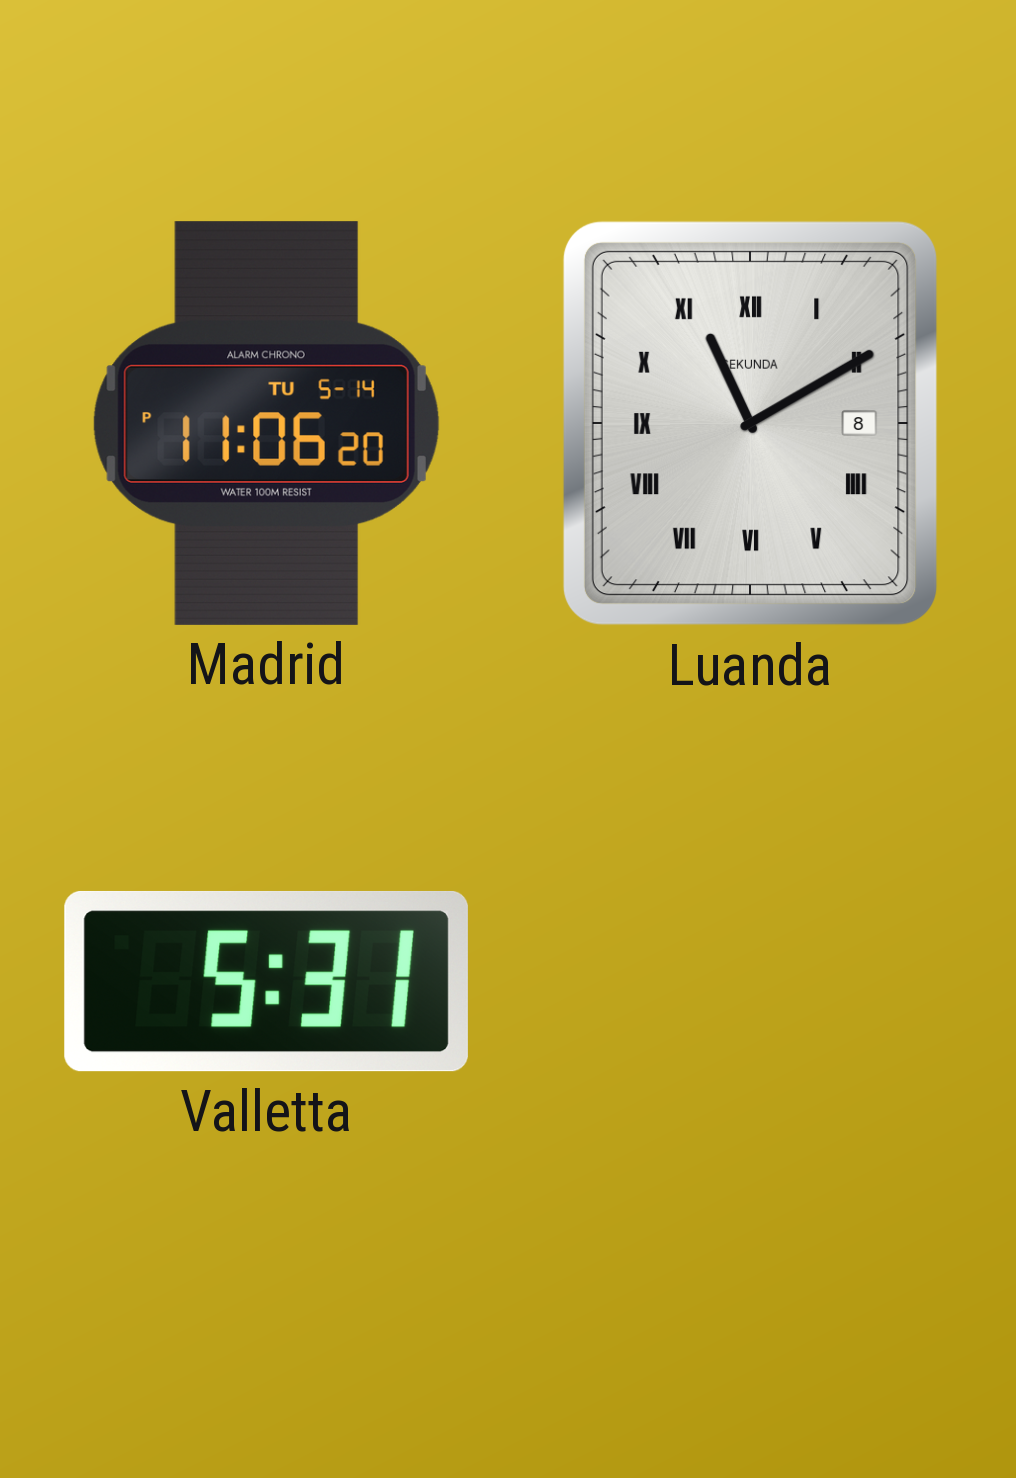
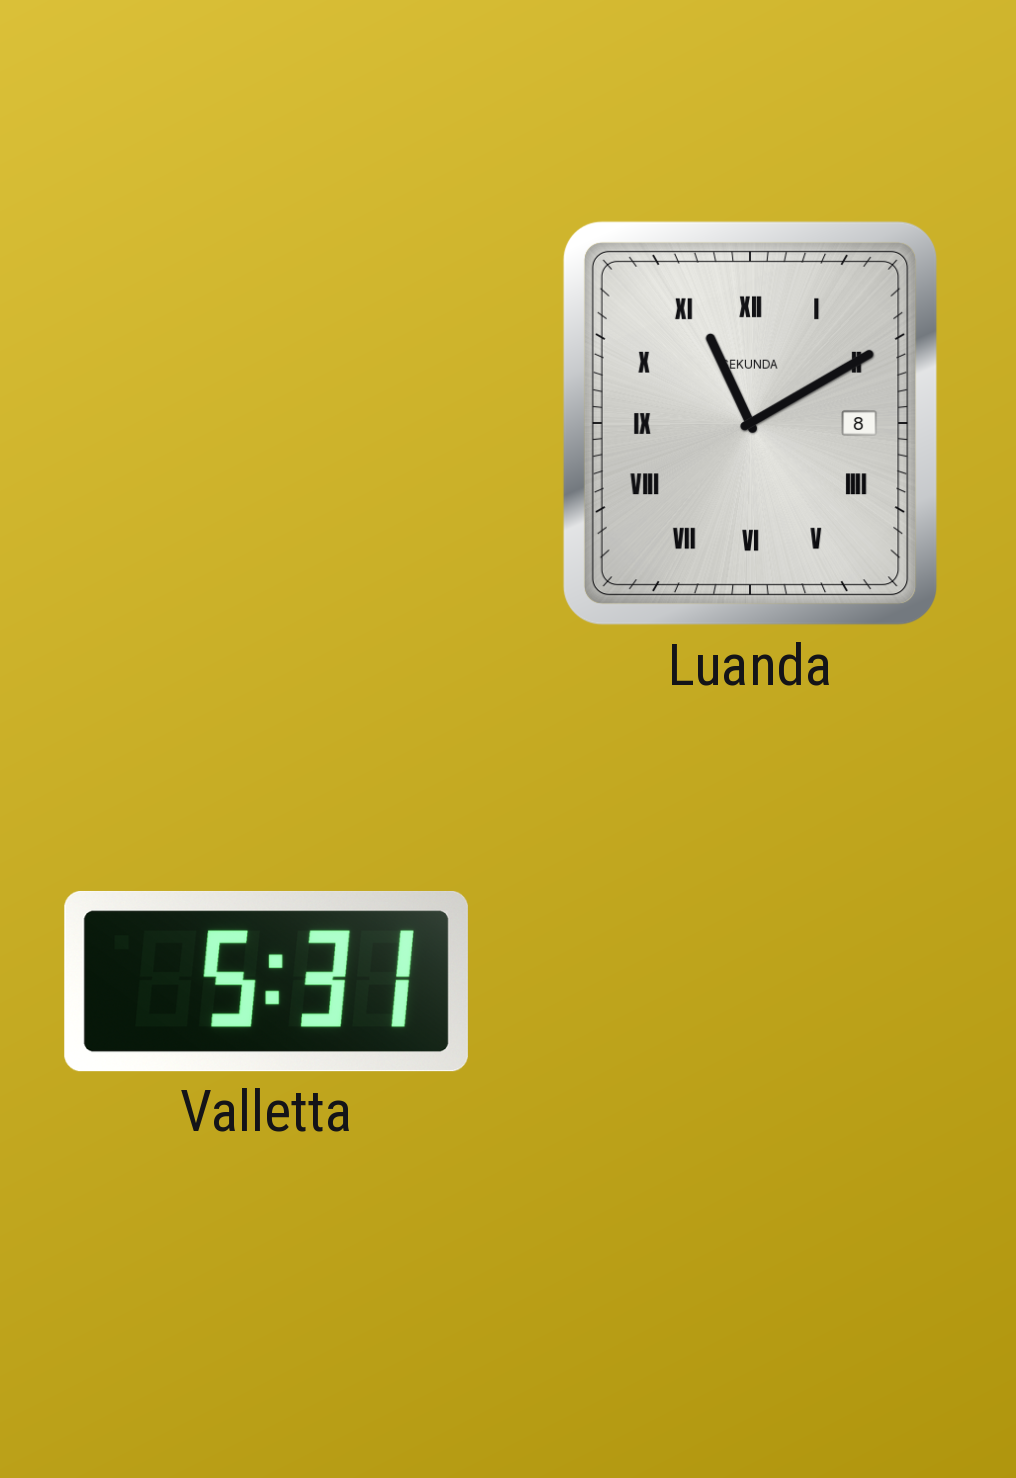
Madrid: 11:06 -> none (266, 423)
